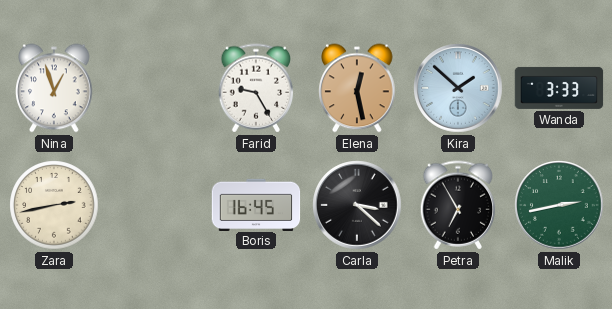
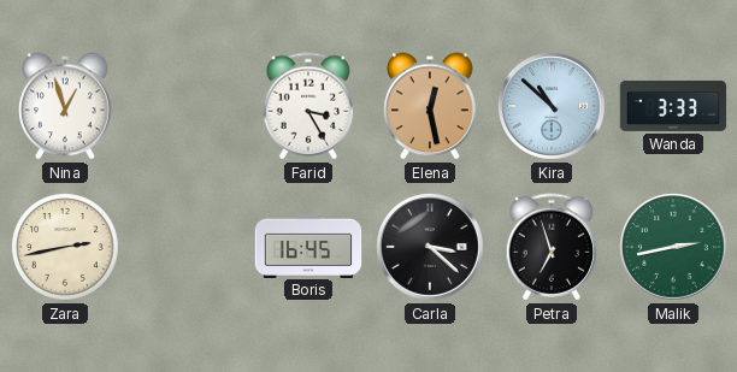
Farid: 9:25 -> 3:25 (308, 106)
Kira: 1:52 -> 10:52 (552, 106)
Petra: 6:55 -> 6:57 (552, 247)
